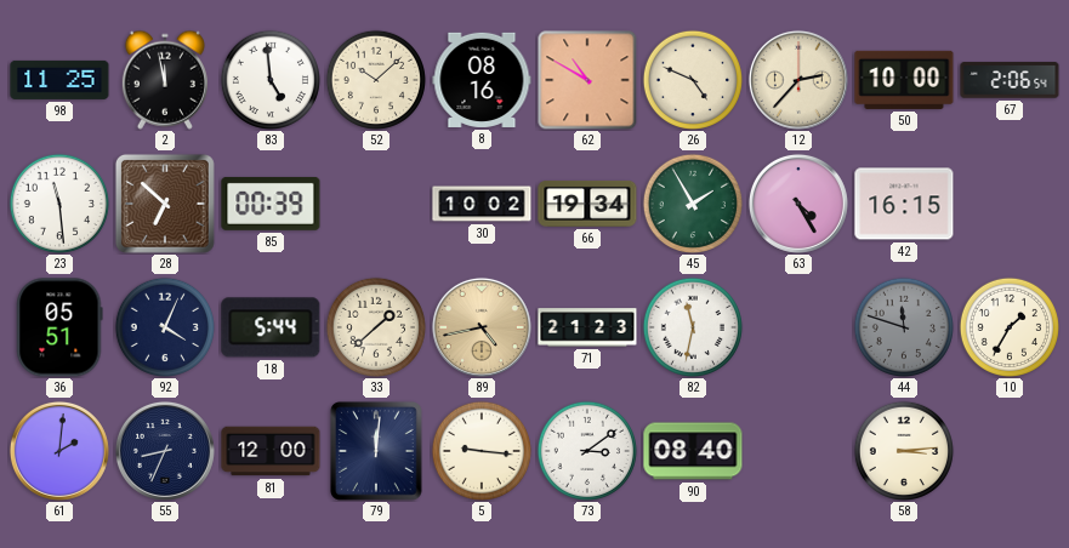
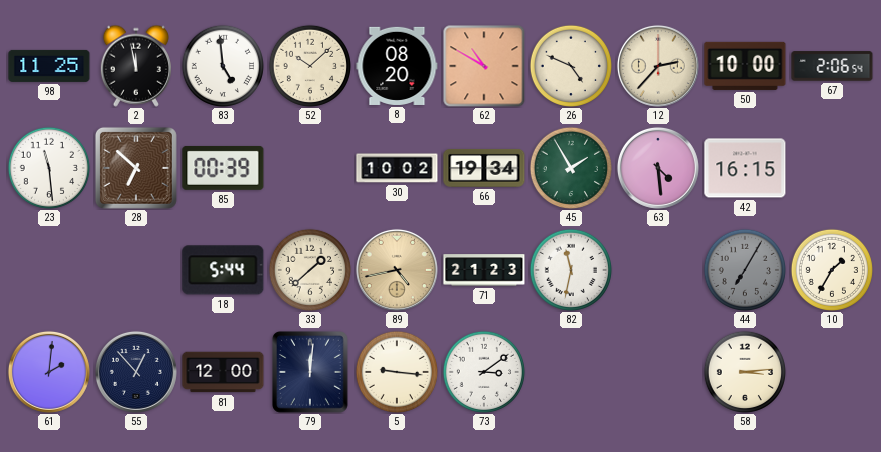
8: 08:16 -> 08:20 (397, 66)
63: 4:25 -> 4:29 (658, 168)
36: 05:51 -> none (59, 327)
92: 4:04 -> none (164, 326)
44: 11:48 -> 7:05 (744, 269)
55: 8:34 -> 12:53 (136, 372)
90: 08:40 -> none (693, 451)
